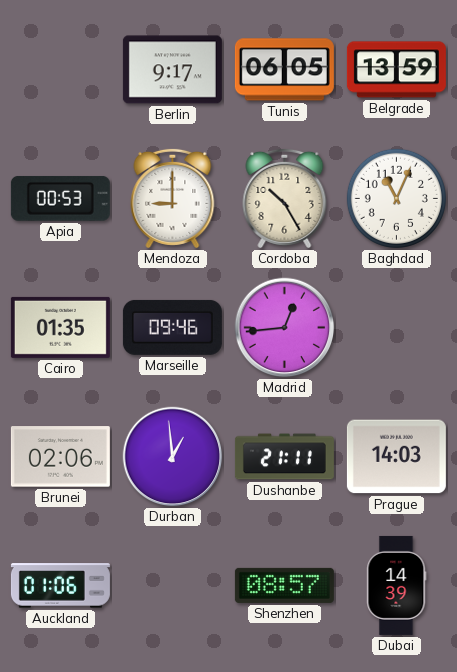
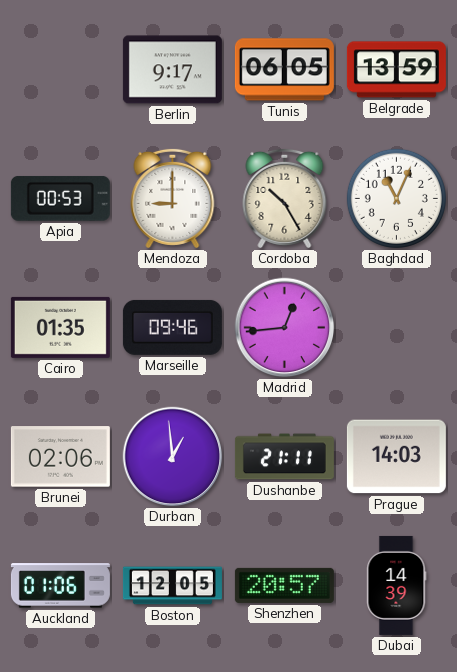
Boston: none -> 12:05 (172, 586)
Shenzhen: 08:57 -> 20:57 (284, 585)
